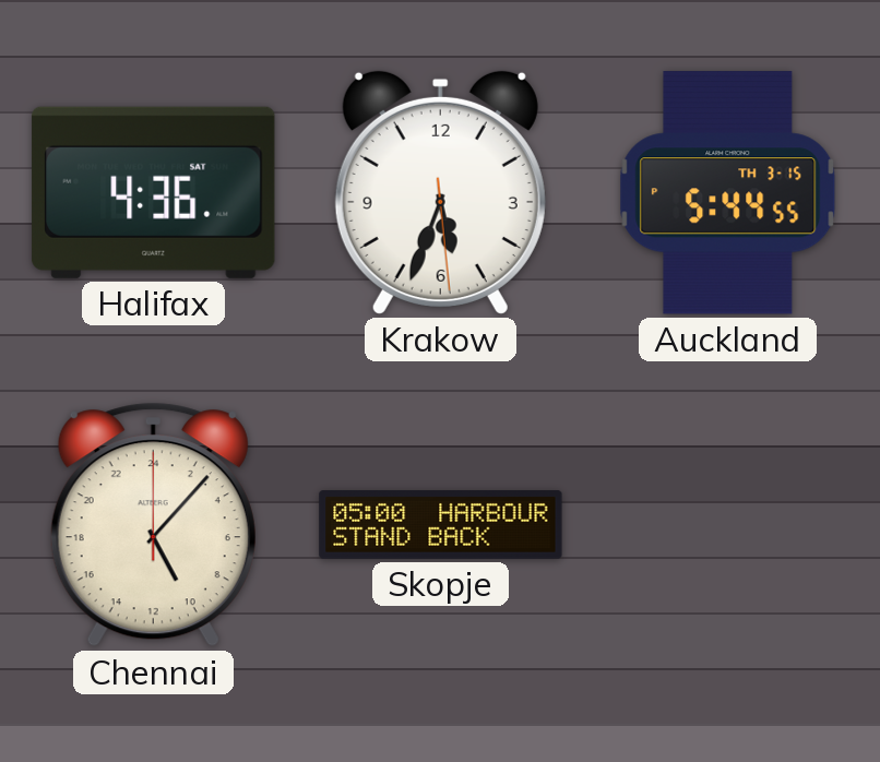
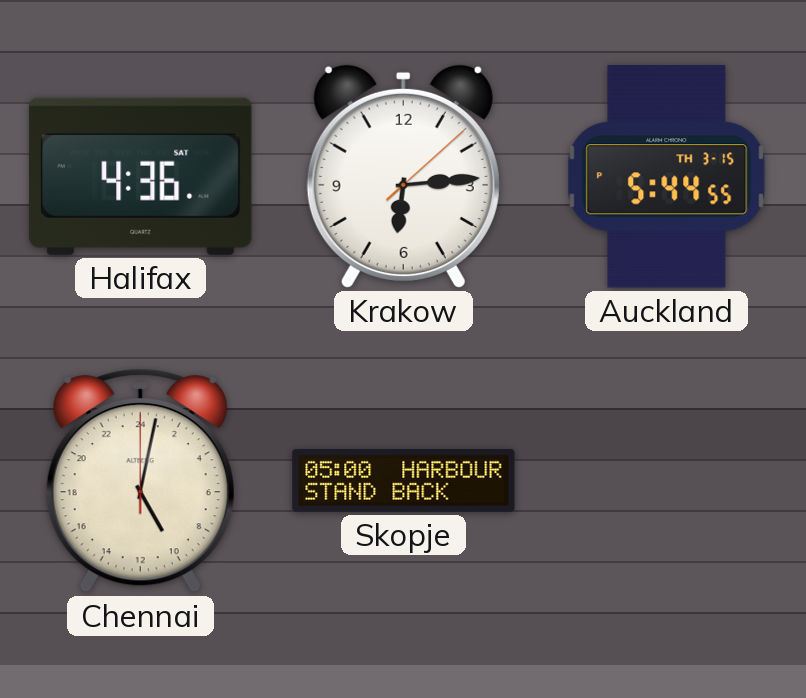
Krakow: 5:33 -> 6:14 (403, 176)
Chennai: 10:07 -> 10:02 (140, 481)
